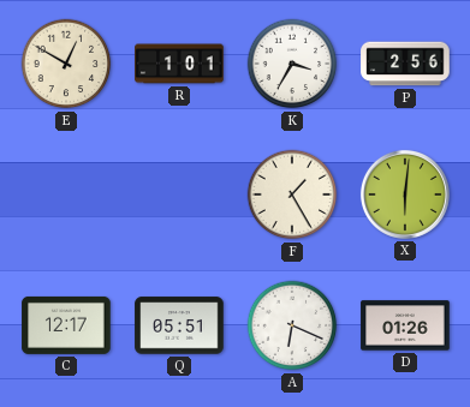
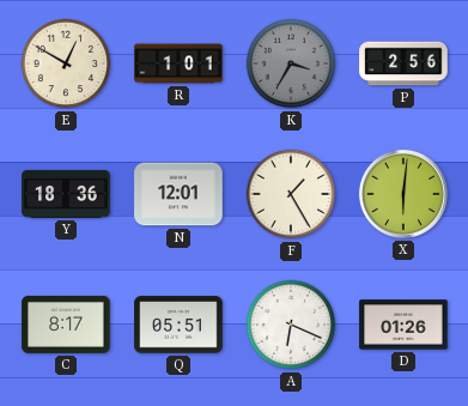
K dial: white -> grey (291, 63)
Y: none -> 18:36 (66, 194)
N: none -> 12:01 (178, 194)
C: 12:17 -> 8:17 (66, 325)
